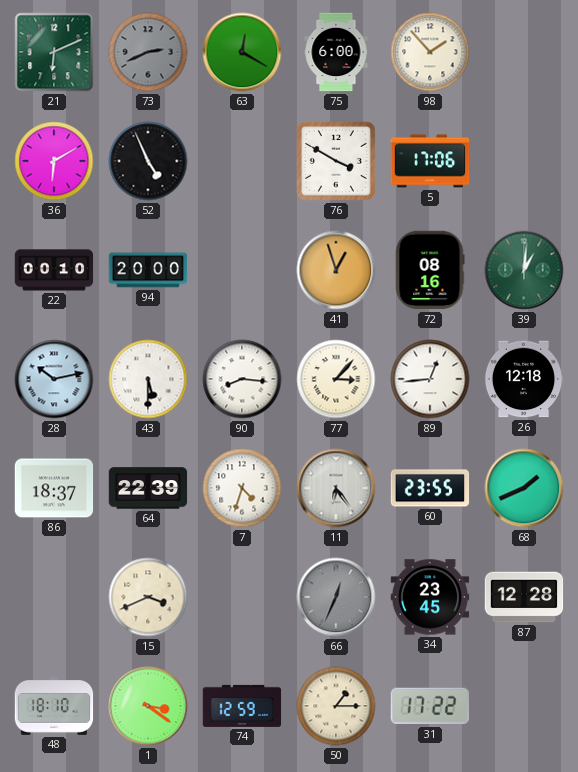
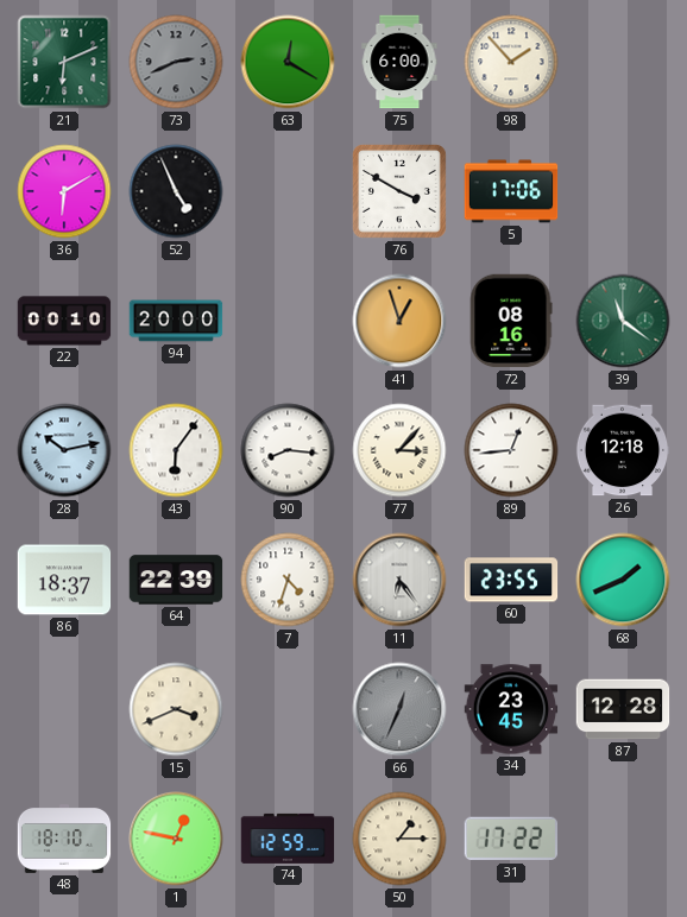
39: 1:01 -> 11:21 (623, 321)
43: 5:30 -> 6:06 (176, 450)
1: 3:21 -> 12:47 (176, 839)
